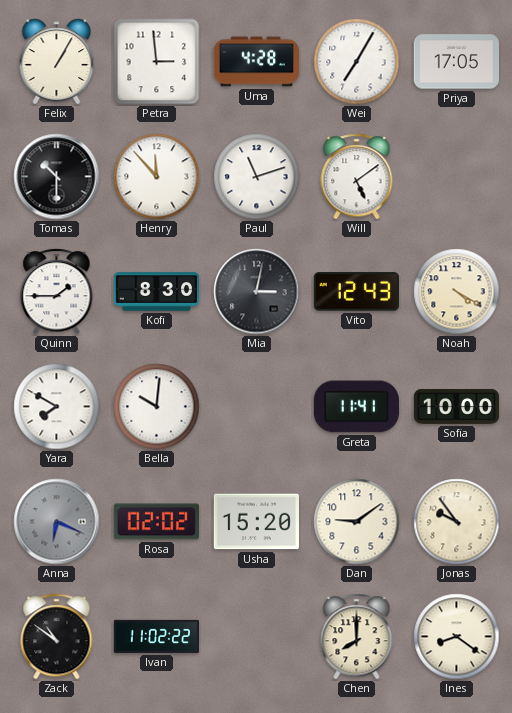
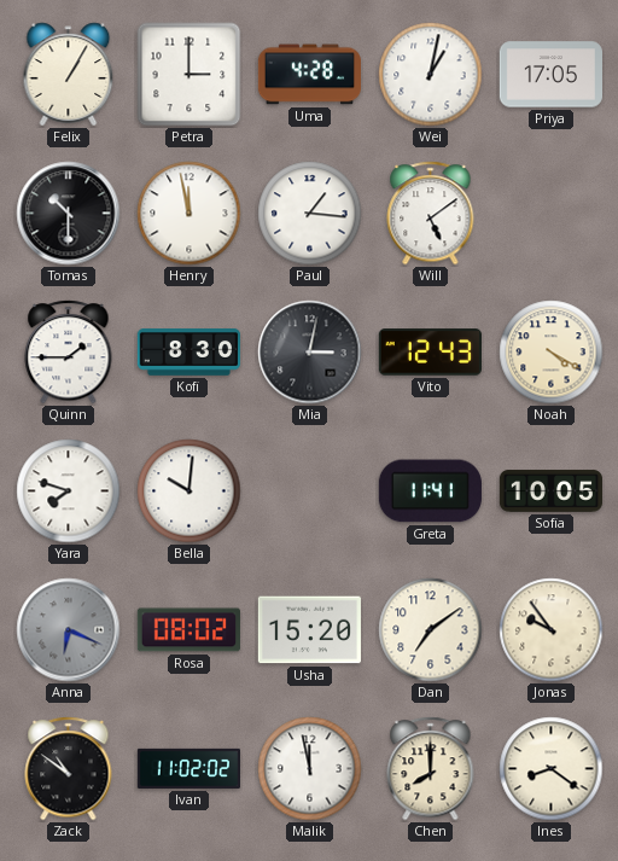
Petra: 2:59 -> 3:00 (190, 75)
Wei: 7:05 -> 1:02 (431, 75)
Henry: 11:53 -> 11:58 (190, 214)
Paul: 11:12 -> 1:16 (310, 214)
Yara: 7:50 -> 7:48 (69, 491)
Sofia: 10:00 -> 10:05 (550, 491)
Rosa: 02:02 -> 08:02 (188, 630)
Dan: 9:09 -> 7:09 (431, 630)
Ivan: 11:02:22 -> 11:02:02 (188, 768)
Malik: none -> 11:58 (310, 769)
